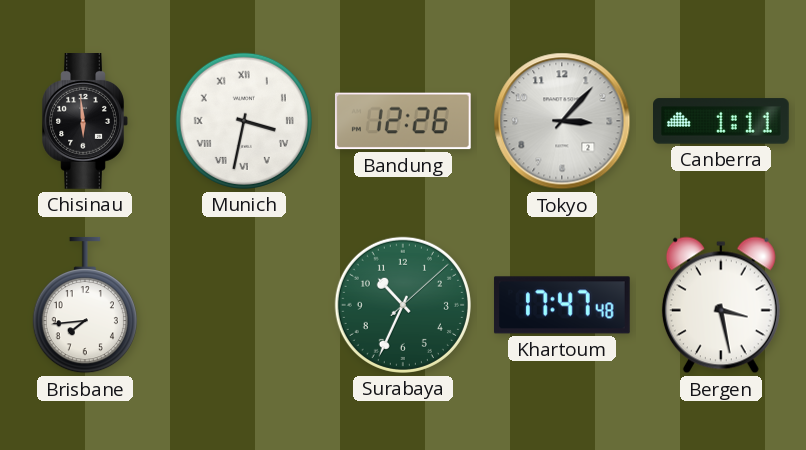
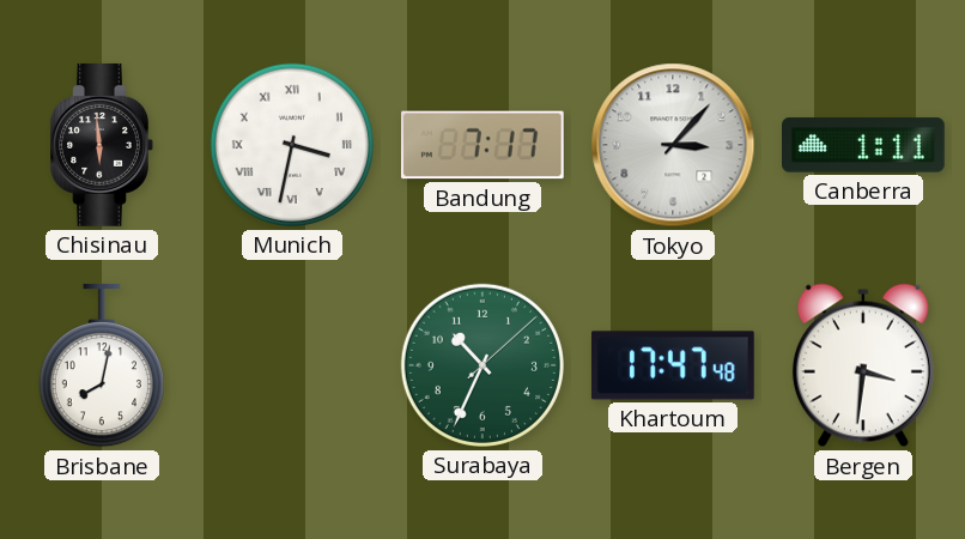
Bandung: 12:26 -> 7:17 (482, 145)
Brisbane: 7:44 -> 8:02 (102, 365)
Bergen: 3:28 -> 3:31 (863, 365)
